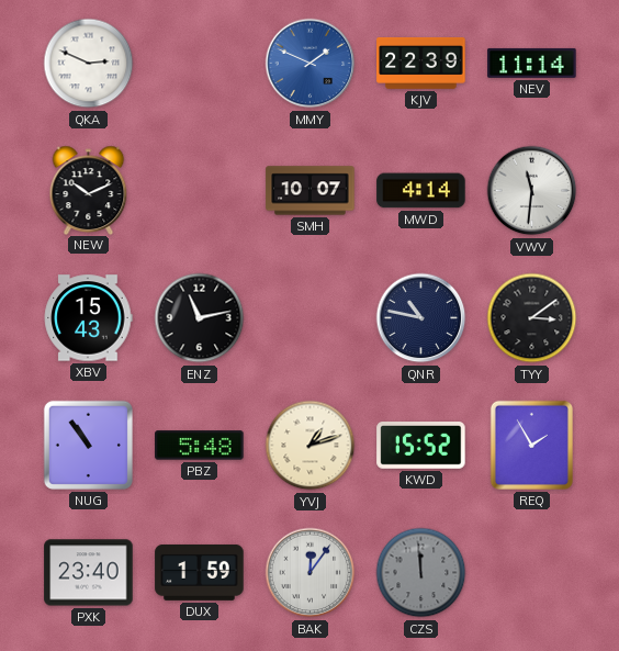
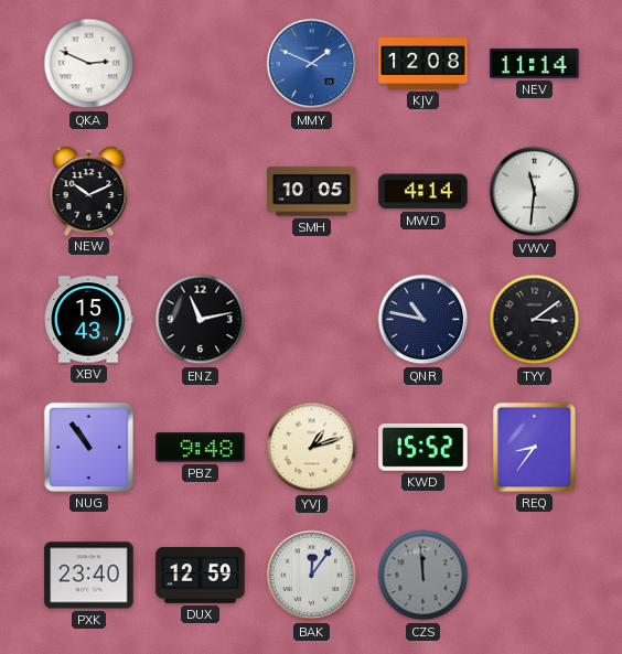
KJV: 22:39 -> 12:08 (423, 63)
SMH: 10:07 -> 10:05 (312, 192)
PBZ: 5:48 -> 9:48 (201, 448)
REQ: 1:55 -> 8:36 (534, 447)
DUX: 1:59 -> 12:59 (201, 575)
